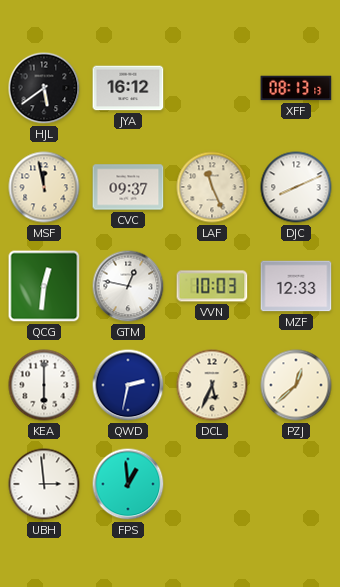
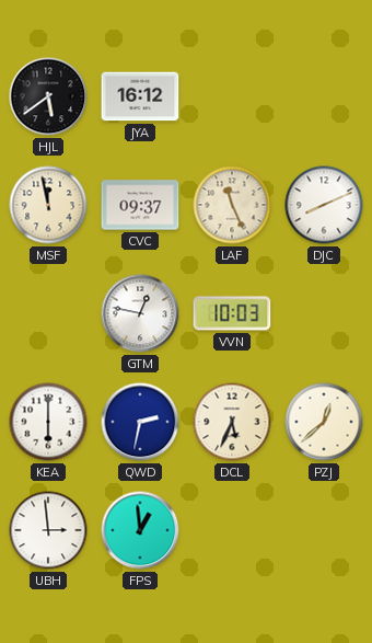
XFF: 08:13 -> none (296, 88)
QCG: 12:31 -> none (44, 286)
MZF: 12:33 -> none (296, 286)
